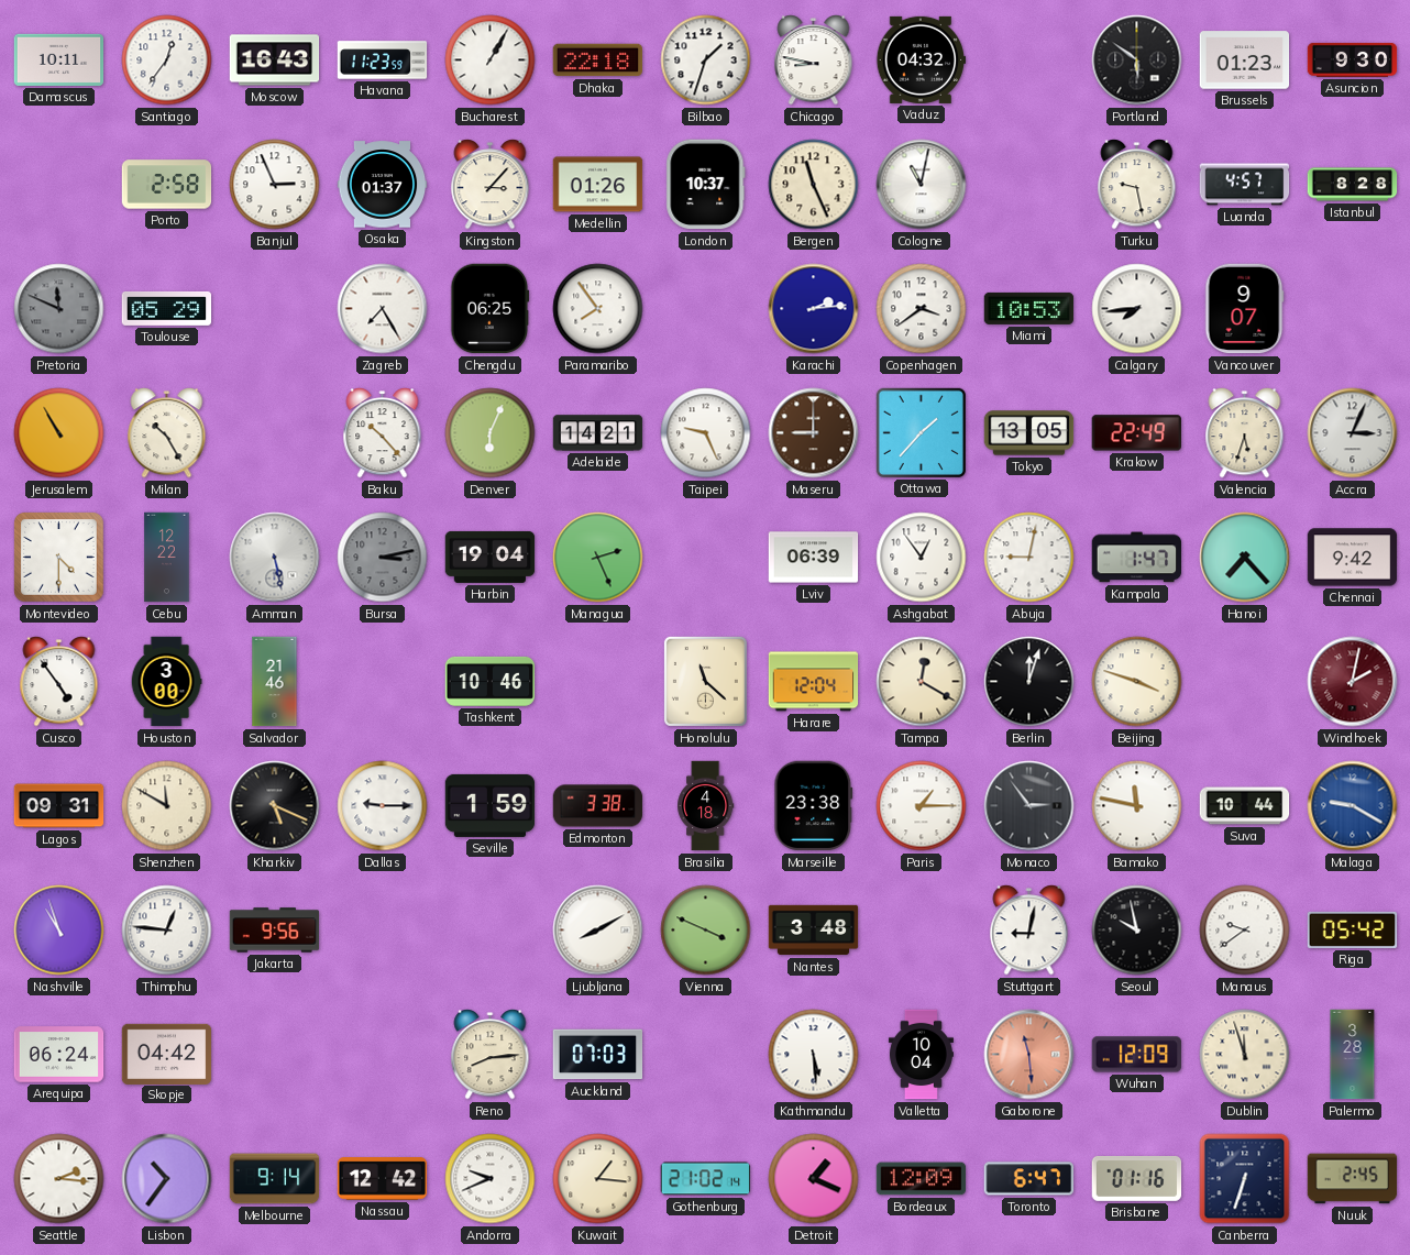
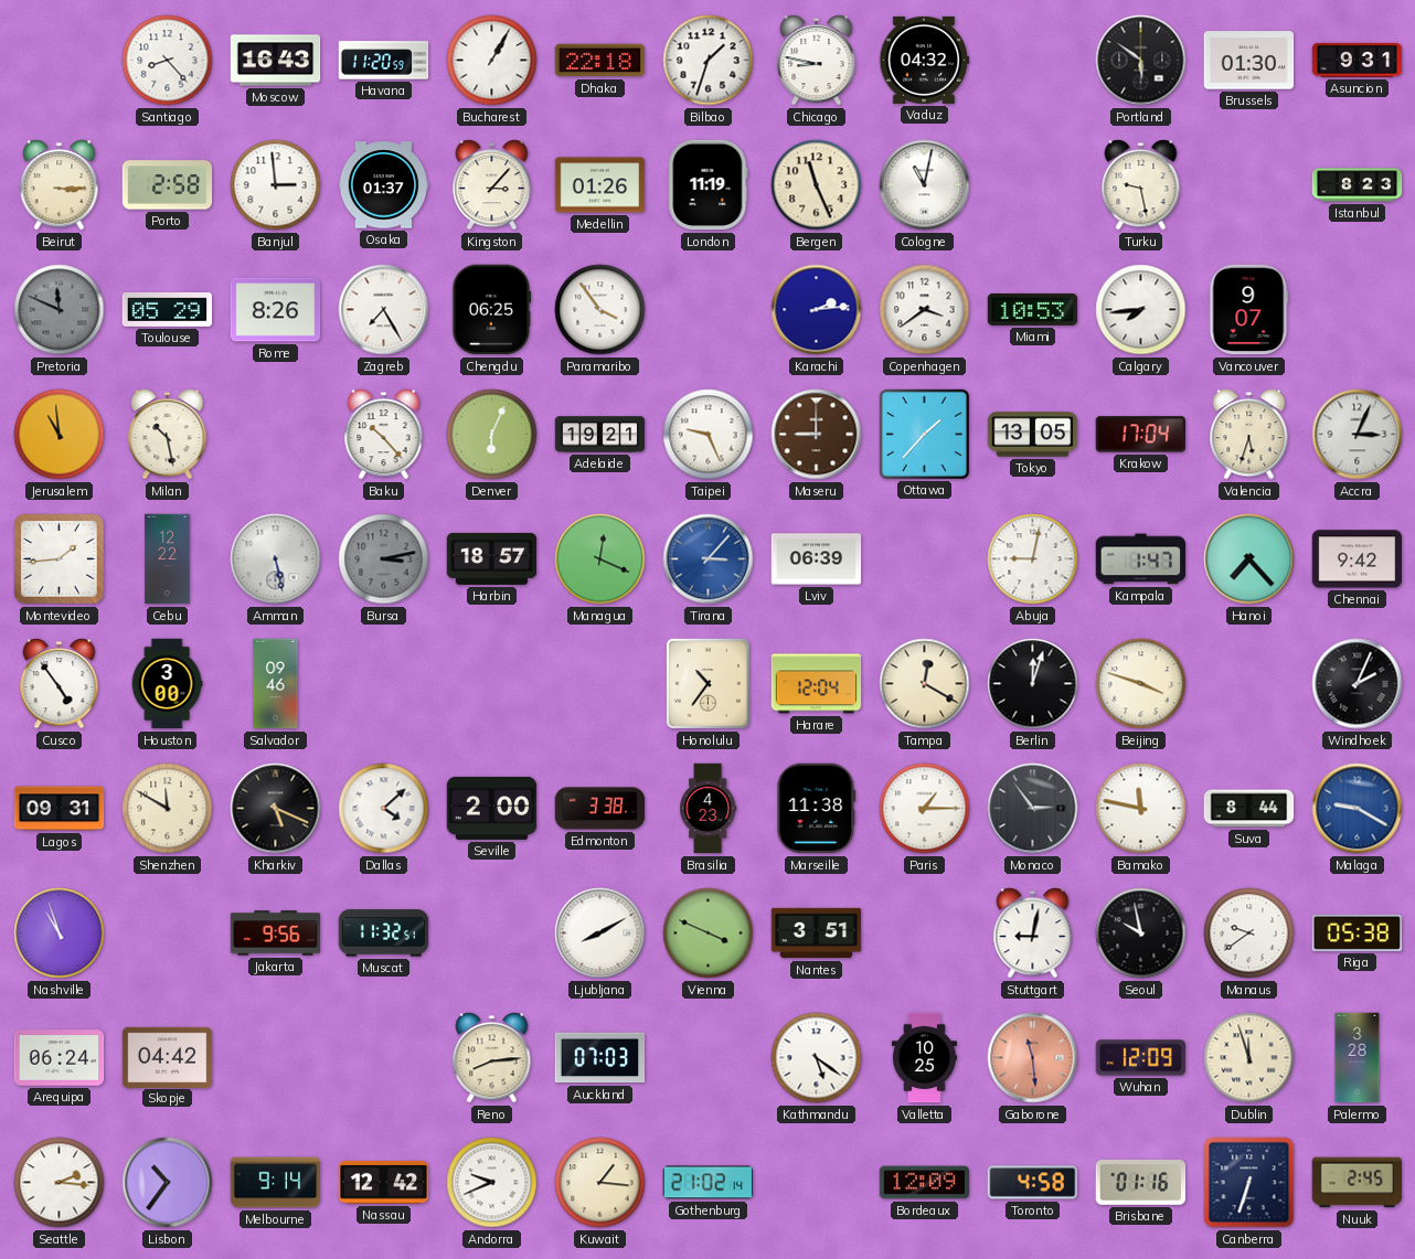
Damascus: 10:11 -> none (59, 59)
Santiago: 12:36 -> 8:23 (168, 61)
Havana: 11:23 -> 11:20 (384, 61)
Brussels: 01:23 -> 01:30 (1249, 61)
Asuncion: 9:30 -> 9:31 (1358, 60)
Beirut: none -> 3:15 (60, 185)
Banjul: 2:56 -> 2:59 (276, 185)
London: 10:37 -> 11:19 (709, 185)
Luanda: 4:57 -> none (1245, 185)
Istanbul: 8:28 -> 8:23 (1358, 185)
Rome: none -> 8:26 (276, 310)
Paramaribo: 7:54 -> 3:54 (600, 310)
Jerusalem: 10:55 -> 10:59 (60, 435)
Milan: 10:25 -> 10:28 (168, 435)
Adelaide: 14:21 -> 19:21 (600, 435)
Krakow: 22:49 -> 17:04 (1140, 435)
Montevideo: 4:30 -> 1:44 (60, 559)
Harbin: 19:04 -> 18:57 (492, 558)
Managua: 2:26 -> 12:19 (600, 559)
Tirana: none -> 3:07 (709, 559)
Ashgabat: 12:54 -> none (922, 558)
Salvador: 21:46 -> 09:46 (276, 684)
Tashkent: 10:46 -> none (491, 681)
Honolulu: 11:22 -> 10:36 (707, 683)
Windhoek: 2:02 -> 2:04 (1358, 684)
Windhoek dial: burgundy -> black (1358, 684)
Dallas: 9:15 -> 4:08 (384, 809)
Seville: 1:59 -> 2:00 (492, 808)
Brasilia: 4:18 -> 4:23 (709, 809)
Marseille: 23:38 -> 11:38 (817, 809)
Suva: 10:44 -> 8:44 (1249, 809)
Thimphu: 12:46 -> none (167, 931)
Muscat: none -> 11:32 (384, 933)
Nantes: 3:48 -> 3:51 (817, 933)
Riga: 05:42 -> 05:38 (1358, 932)
Kathmandu: 5:29 -> 5:21 (817, 1058)
Valletta: 10:04 -> 10:25 (924, 1058)
Detroit: 1:19 -> none (814, 1179)
Toronto: 6:47 -> 4:58 (1033, 1183)
